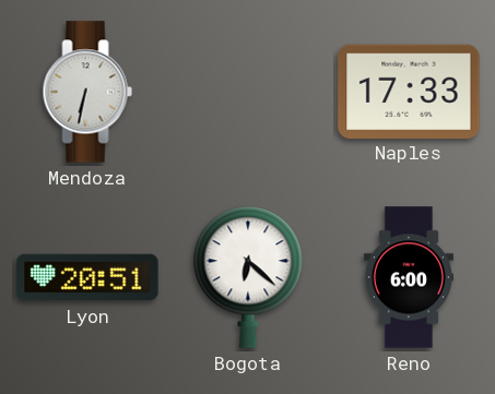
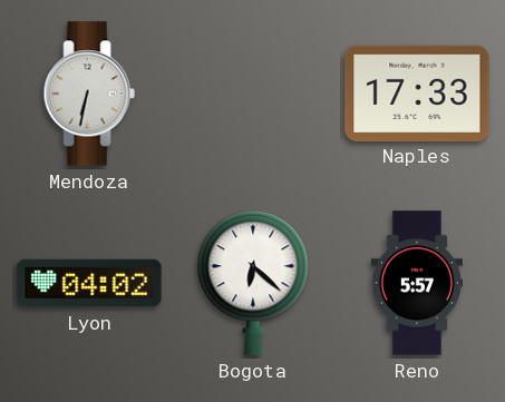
Lyon: 20:51 -> 04:02 (89, 283)
Reno: 6:00 -> 5:57 (417, 283)
